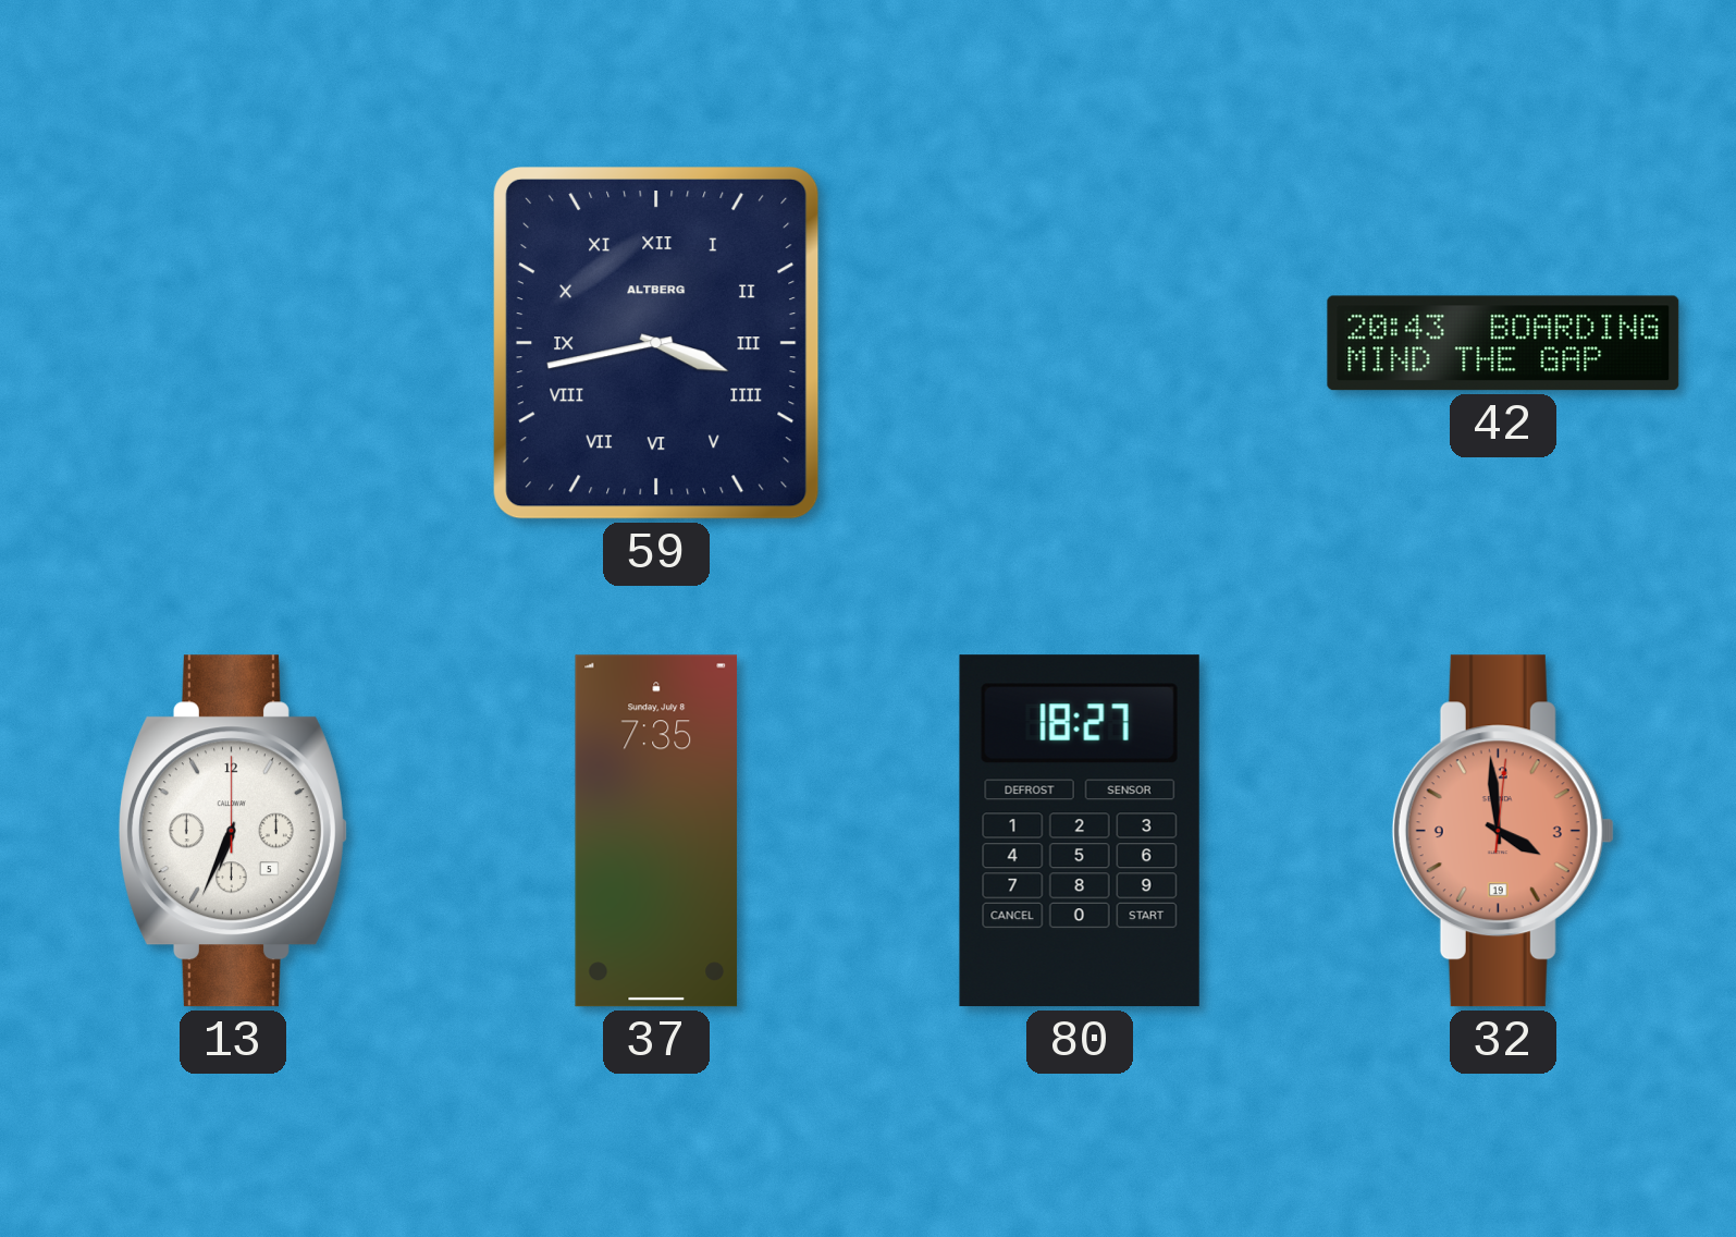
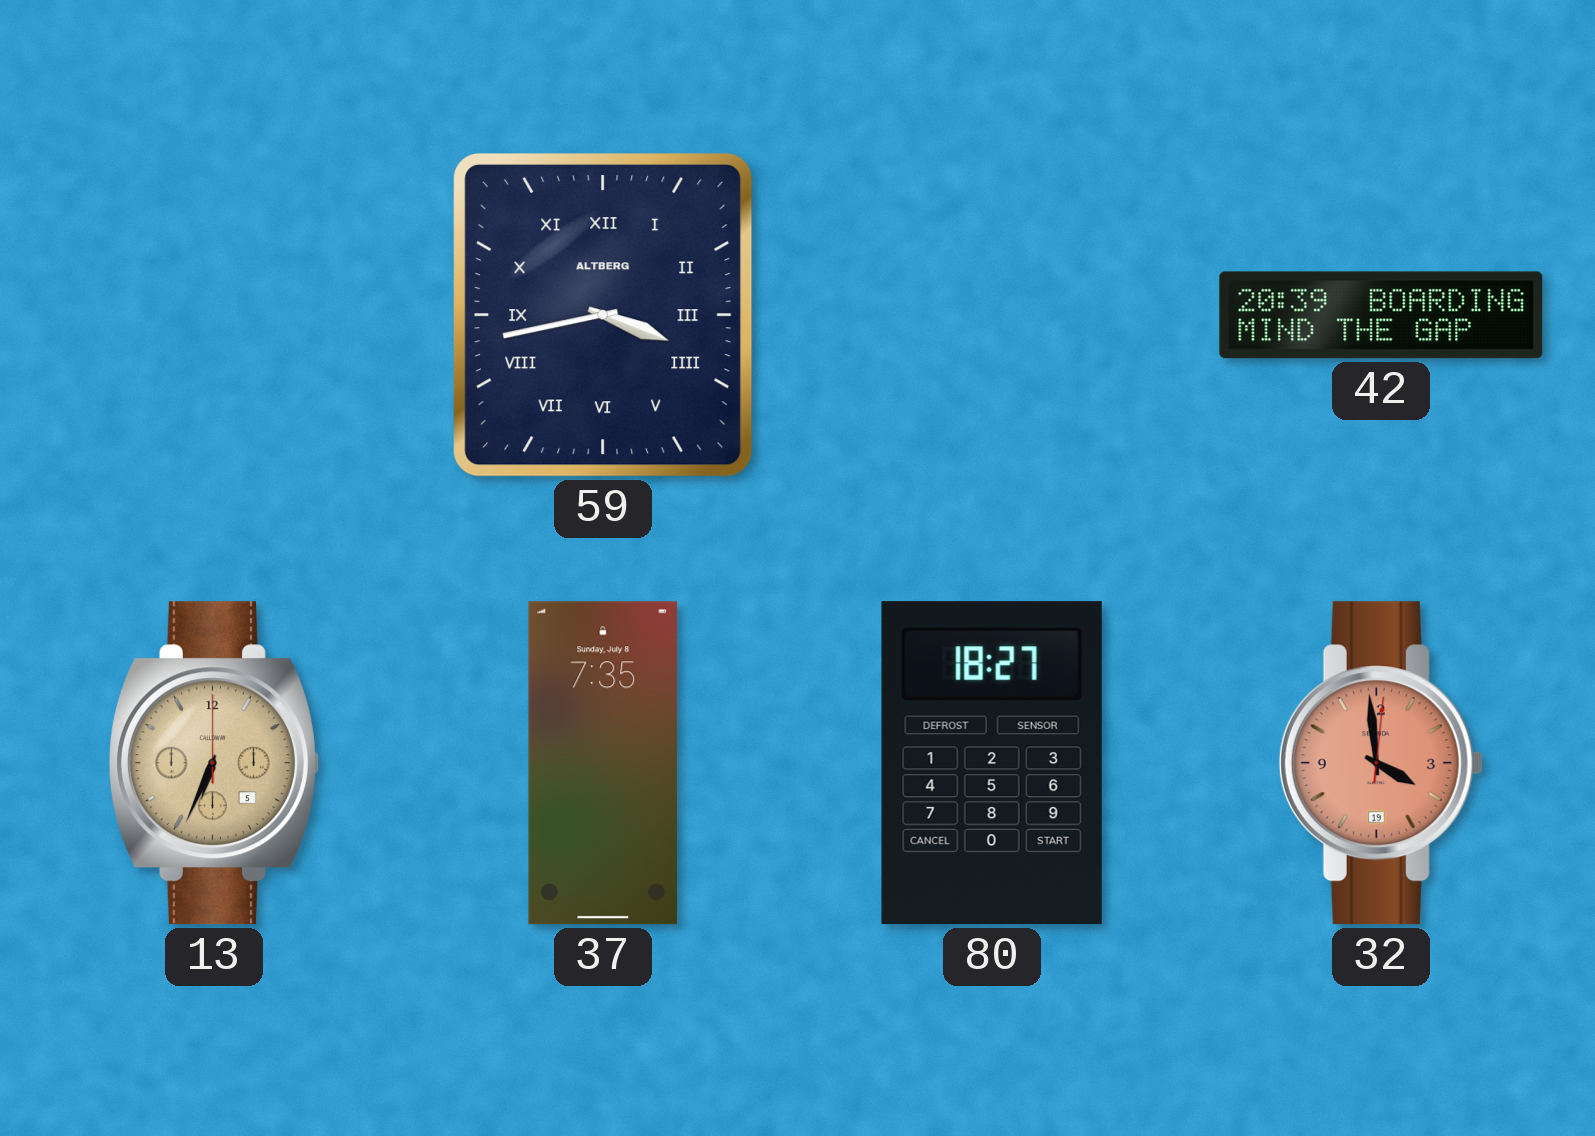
42: 20:43 -> 20:39 (1381, 315)
13 dial: white -> champagne (214, 763)
